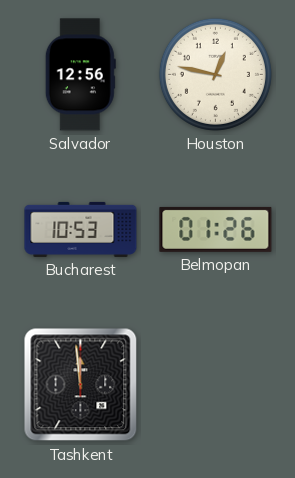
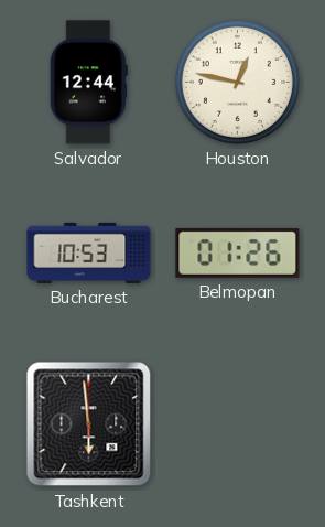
Salvador: 12:56 -> 12:44 (88, 83)
Tashkent: 11:59 -> 5:59 (89, 424)
